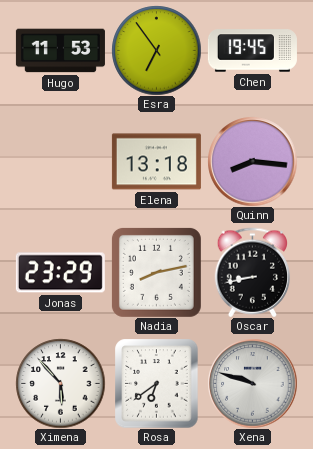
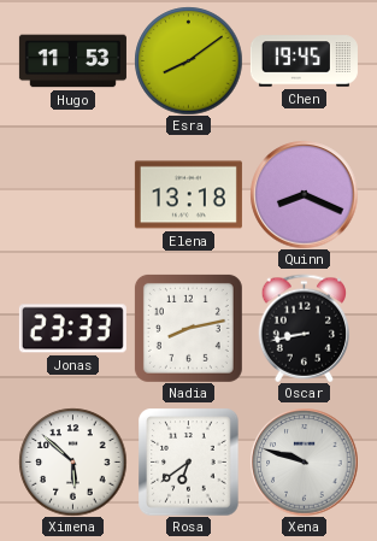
Esra: 6:54 -> 8:09 (188, 60)
Quinn: 8:16 -> 8:19 (304, 194)
Jonas: 23:29 -> 23:33 (72, 329)
Ximena: 5:53 -> 5:52 (72, 461)
